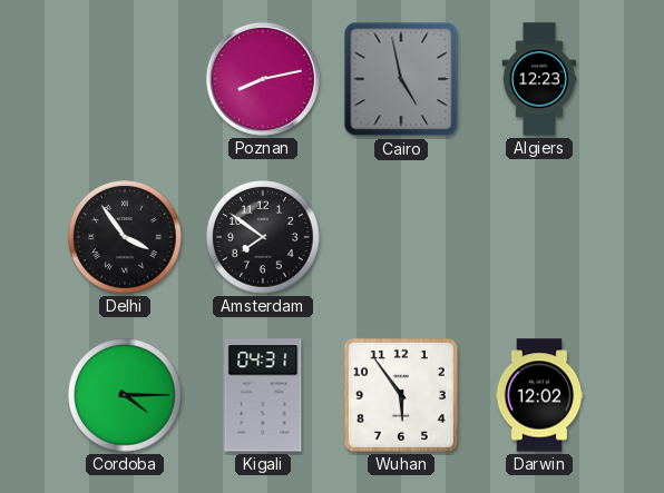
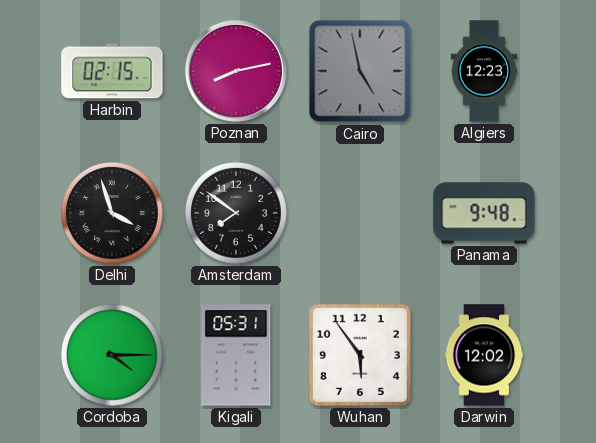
Harbin: none -> 02:15 (112, 71)
Delhi: 3:54 -> 3:57 (112, 213)
Panama: none -> 9:48 (484, 213)
Kigali: 04:31 -> 05:31 (236, 355)
